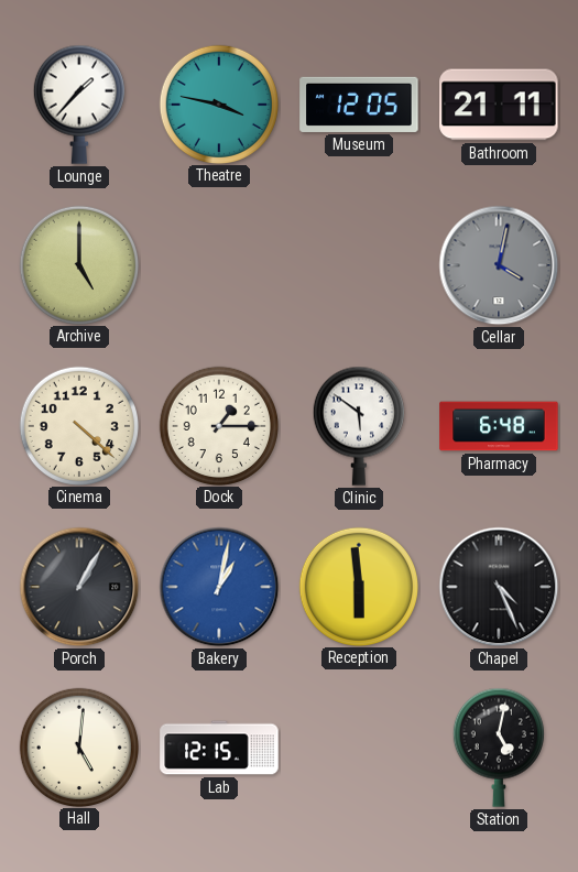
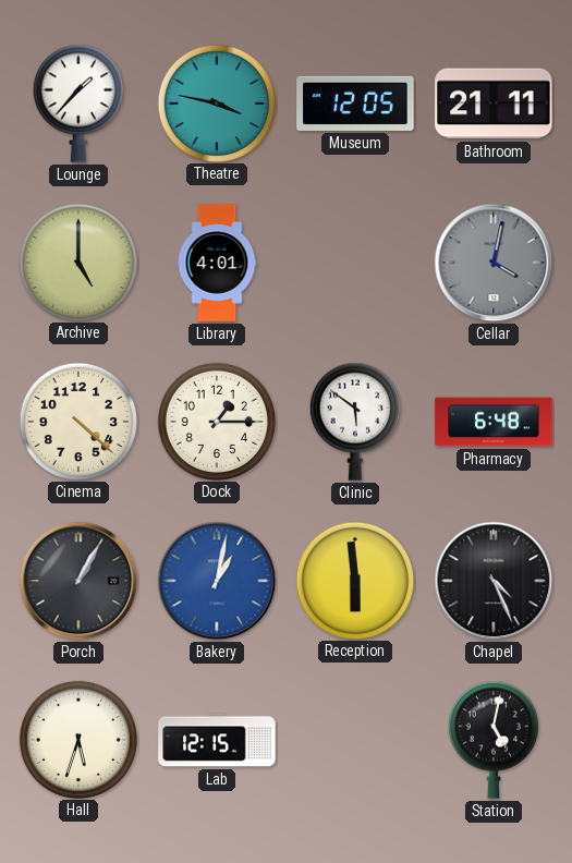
Library: none -> 4:01 (217, 263)
Hall: 5:01 -> 5:33 (77, 739)
